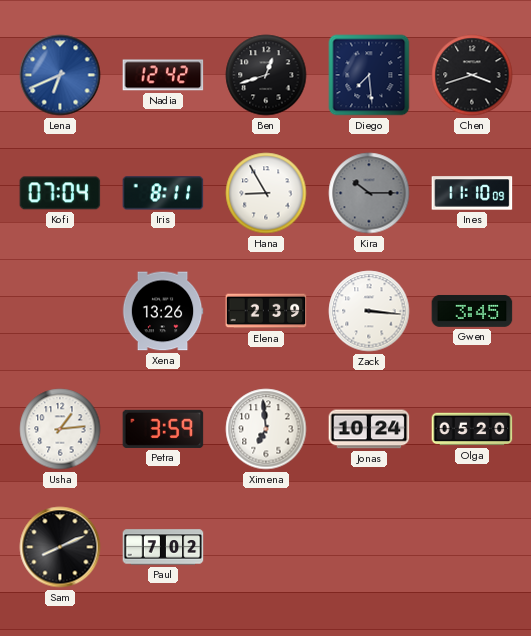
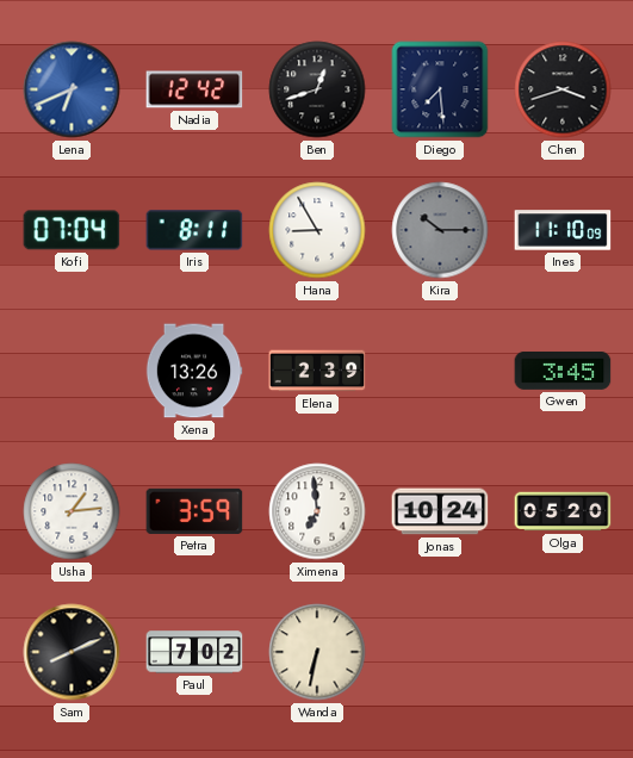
Zack: 3:16 -> none (369, 311)
Wanda: none -> 6:32 (317, 652)
